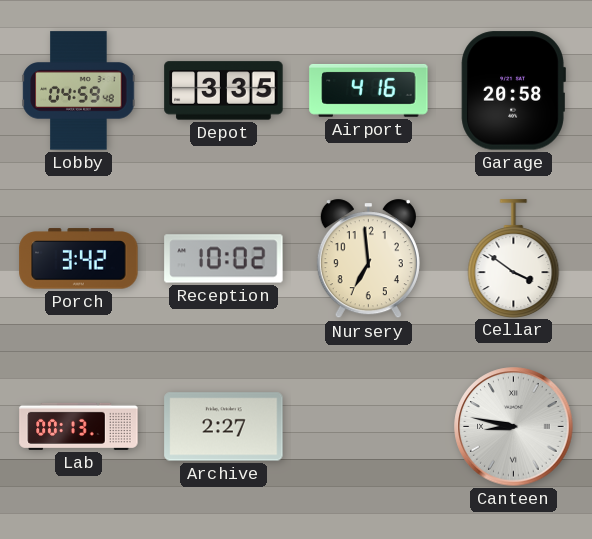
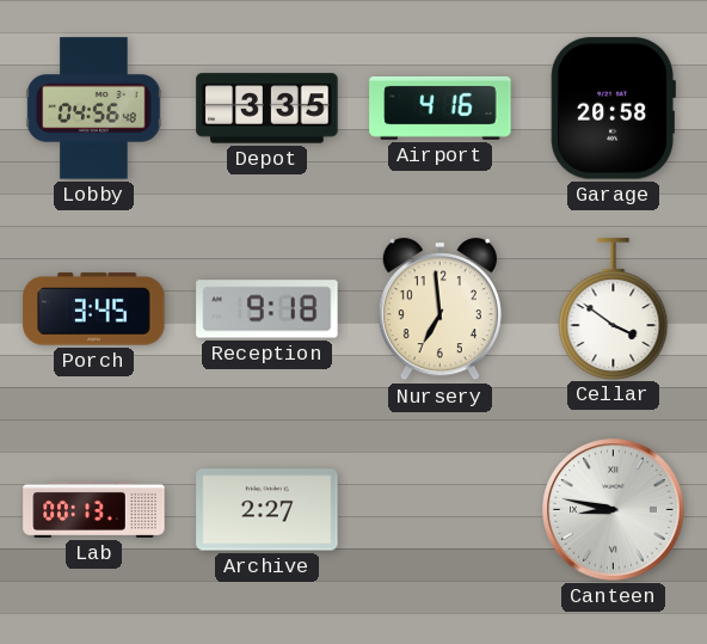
Lobby: 04:59 -> 04:56 (94, 109)
Porch: 3:42 -> 3:45 (94, 309)
Reception: 10:02 -> 9:18 (268, 309)
